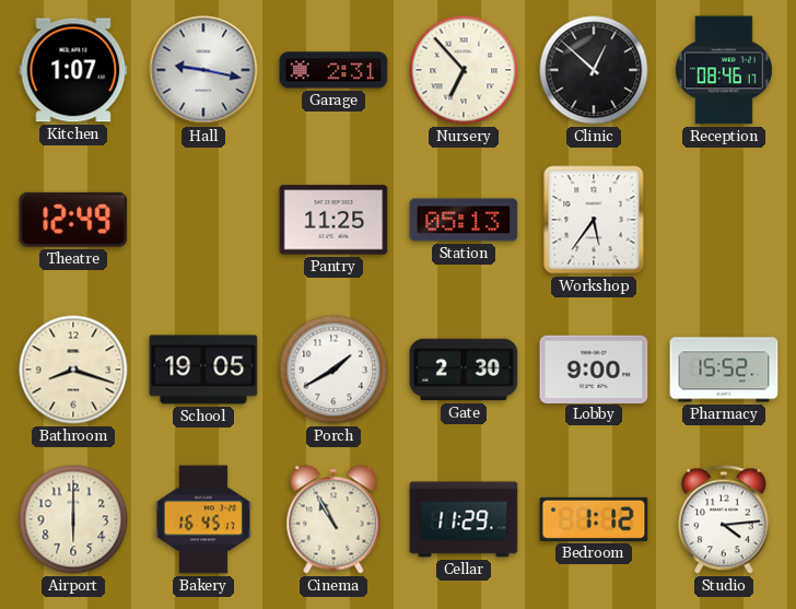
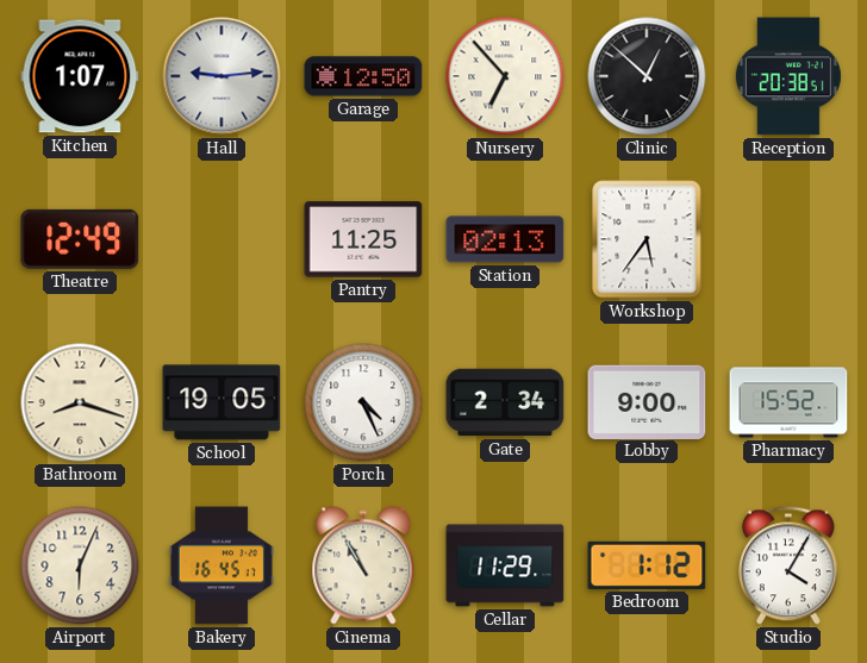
Hall: 9:17 -> 9:14 (222, 76)
Garage: 2:31 -> 12:50 (363, 76)
Reception: 08:46 -> 20:38 (788, 76)
Station: 05:13 -> 02:13 (505, 239)
Porch: 1:40 -> 4:26 (363, 402)
Gate: 2:30 -> 2:34 (505, 402)
Airport: 6:00 -> 6:04 (80, 565)
Studio: 4:14 -> 4:05 (790, 565)
